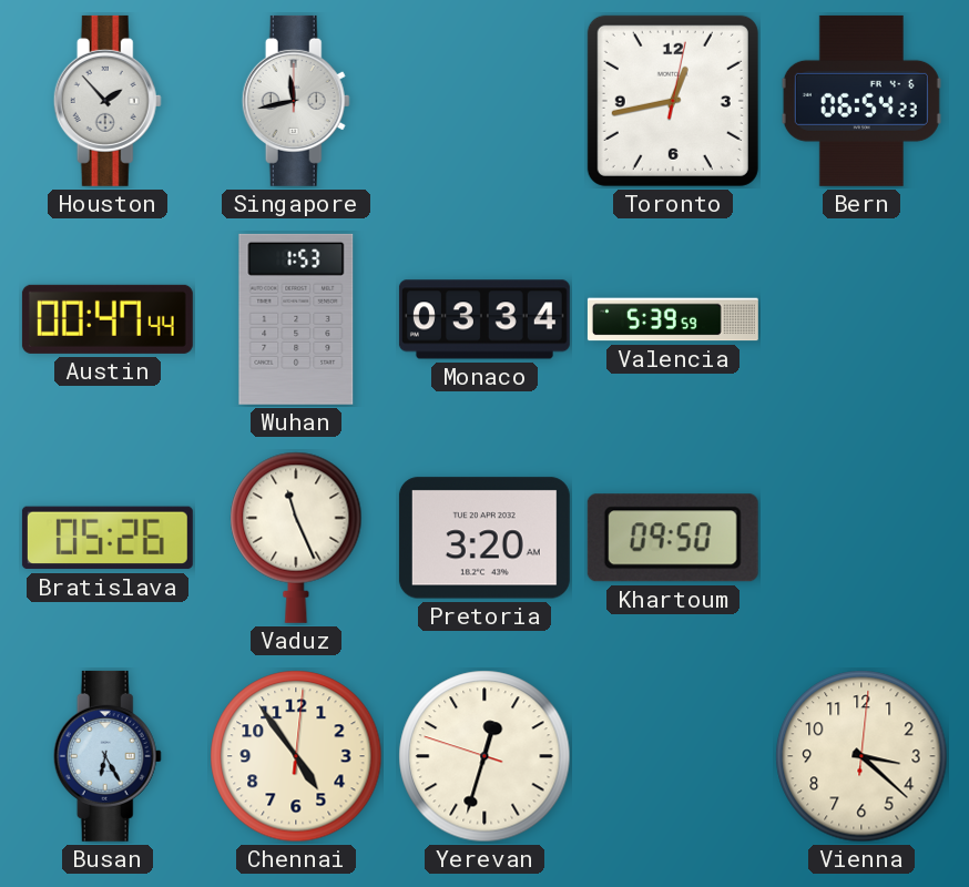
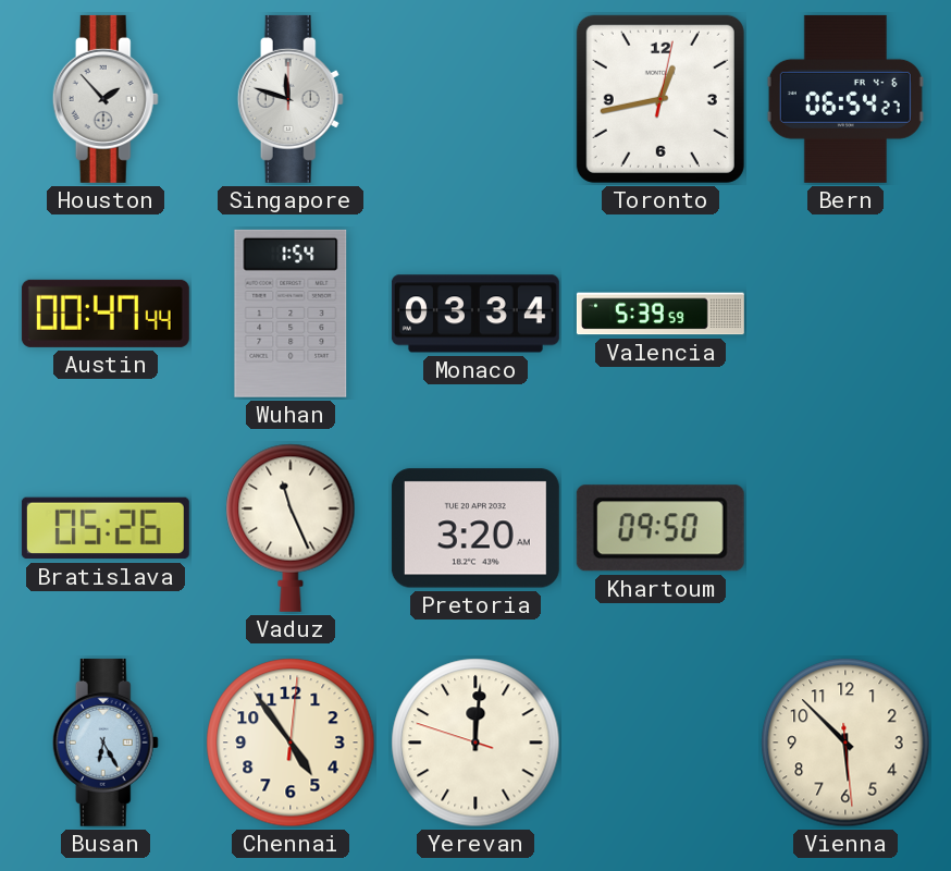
Singapore: 11:43 -> 11:48 (291, 99)
Bern: 06:54:23 -> 06:54:27 (845, 99)
Wuhan: 1:53 -> 1:54 (291, 314)
Yerevan: 12:32 -> 12:00 (475, 743)
Vienna: 3:22 -> 5:52 (845, 743)
